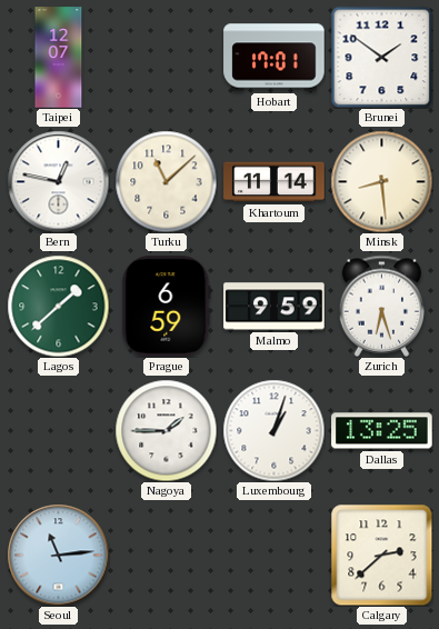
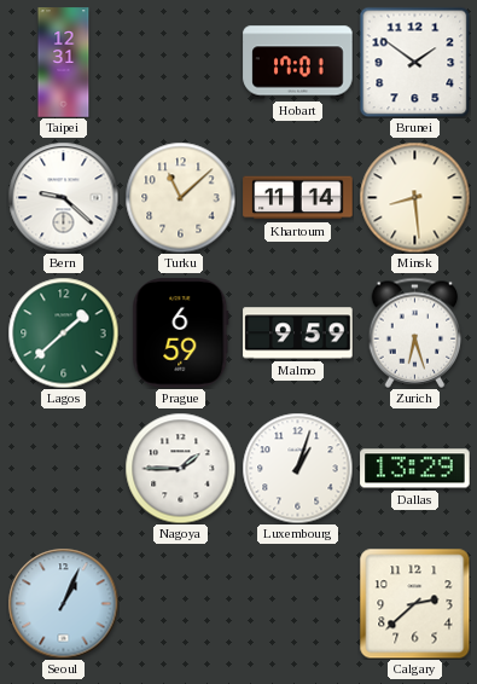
Taipei: 12:07 -> 12:31 (64, 63)
Bern: 12:47 -> 9:22 (63, 197)
Dallas: 13:25 -> 13:29 (415, 469)
Seoul: 11:14 -> 1:04 (63, 603)
